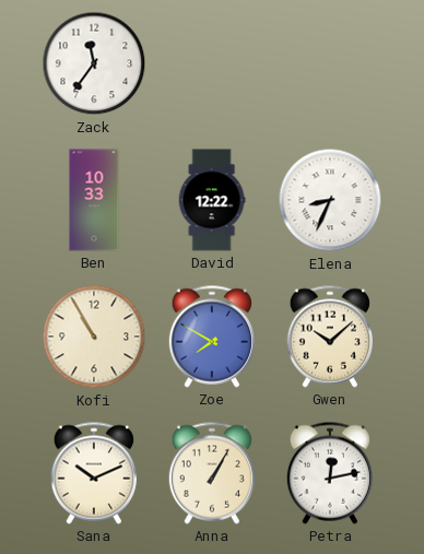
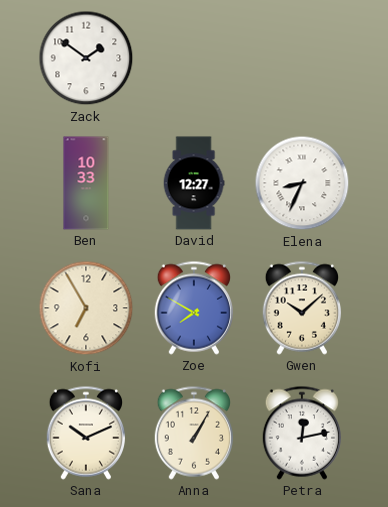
Zack: 11:36 -> 1:51 (86, 58)
David: 12:22 -> 12:27 (194, 183)
Kofi: 10:55 -> 6:55 (86, 308)
